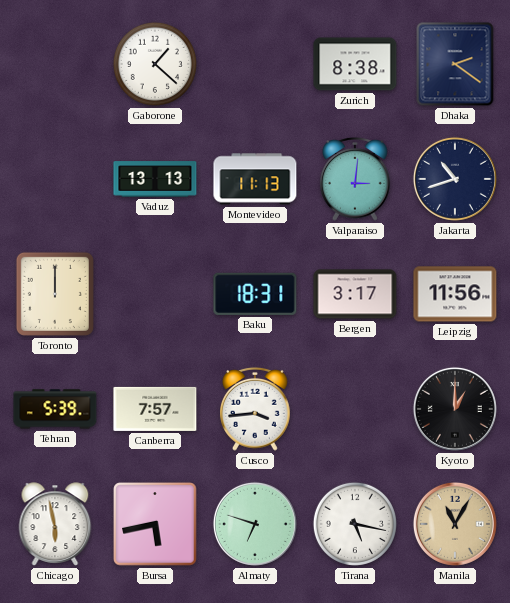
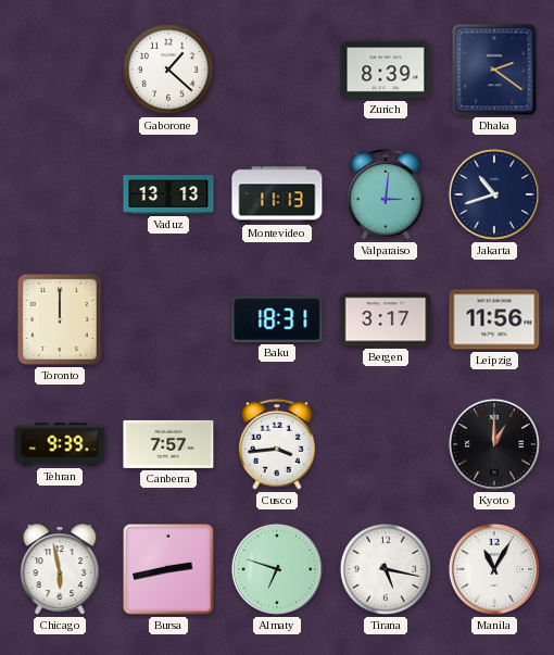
Zurich: 8:38 -> 8:39 (386, 70)
Tehran: 5:39 -> 9:39 (60, 444)
Bursa: 5:43 -> 2:43 (168, 569)
Manila dial: champagne -> white (494, 569)
